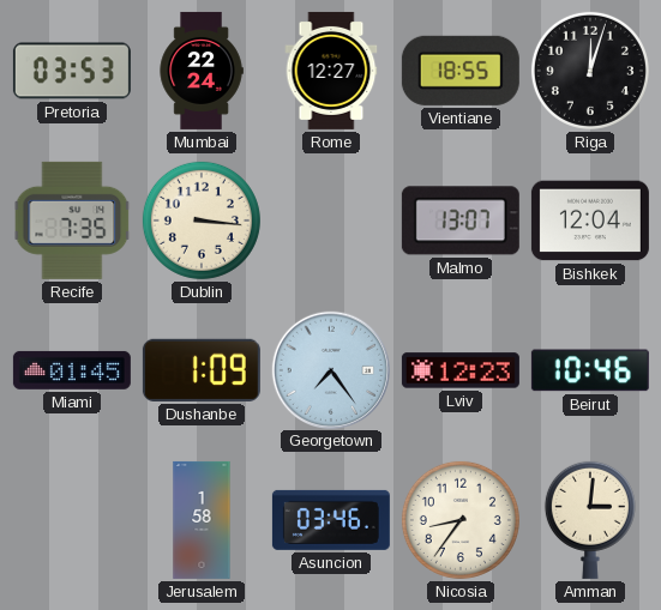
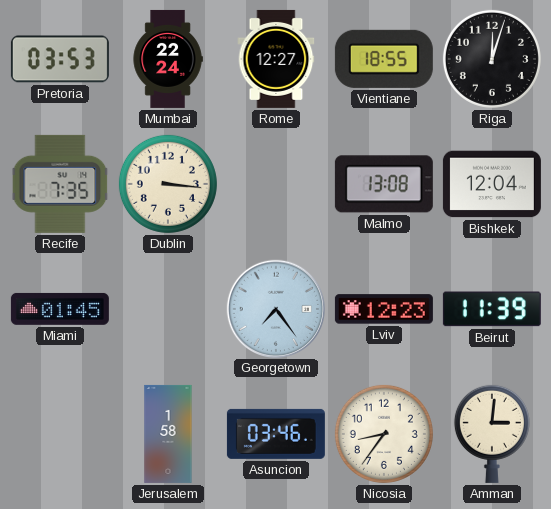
Malmo: 13:07 -> 13:08 (384, 184)
Dushanbe: 1:09 -> none (202, 370)
Beirut: 10:46 -> 11:39 (492, 309)
